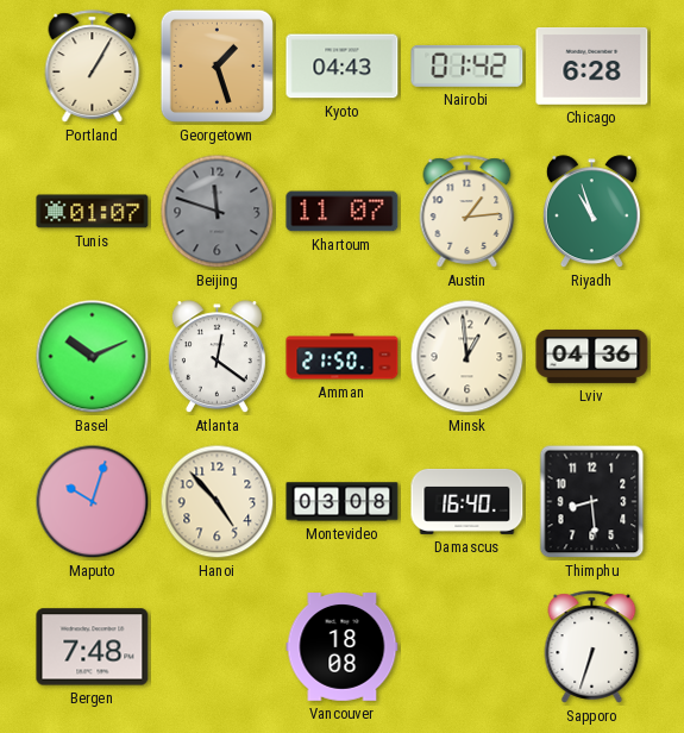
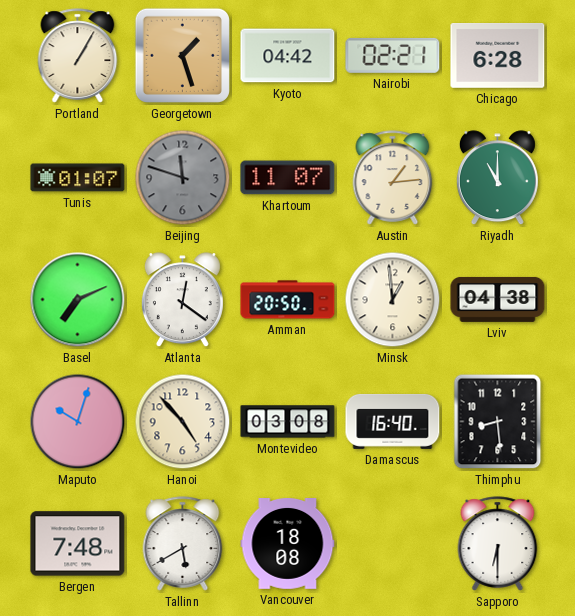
Kyoto: 04:43 -> 04:42 (288, 56)
Nairobi: 01:42 -> 02:21 (393, 55)
Riyadh: 10:57 -> 11:00 (497, 178)
Basel: 10:11 -> 7:11 (78, 300)
Amman: 21:50 -> 20:50 (288, 300)
Lviv: 04:36 -> 04:38 (498, 299)
Tallinn: none -> 5:40 (183, 544)
Sapporo: 6:33 -> 6:30 (498, 544)
